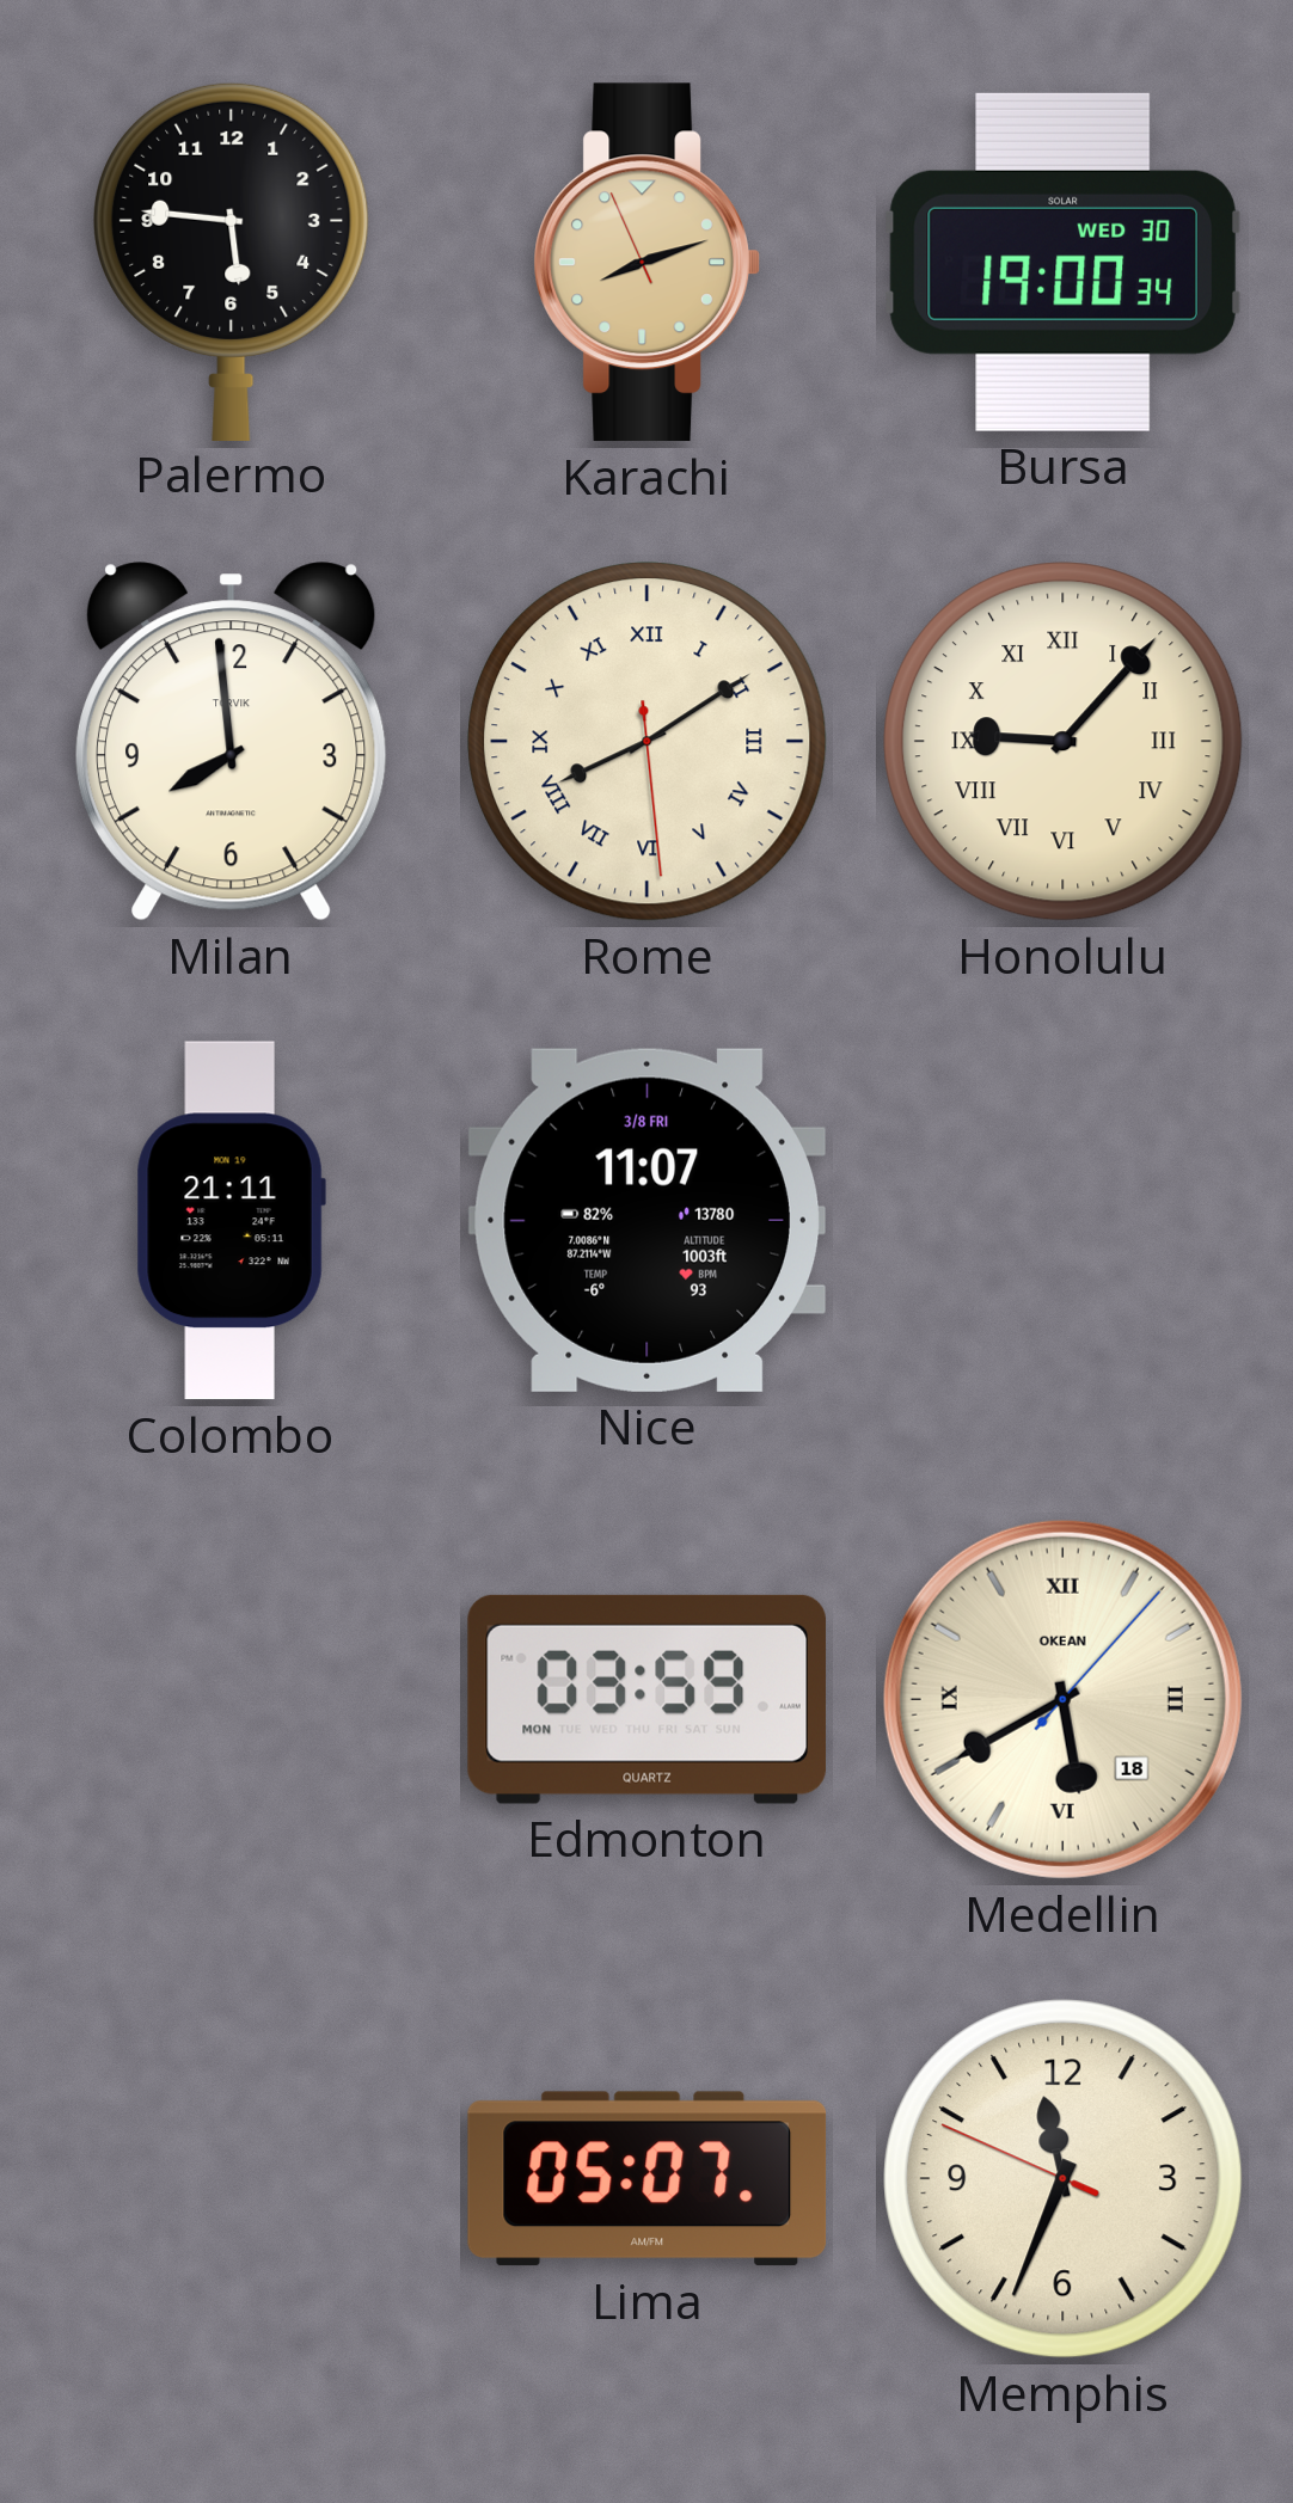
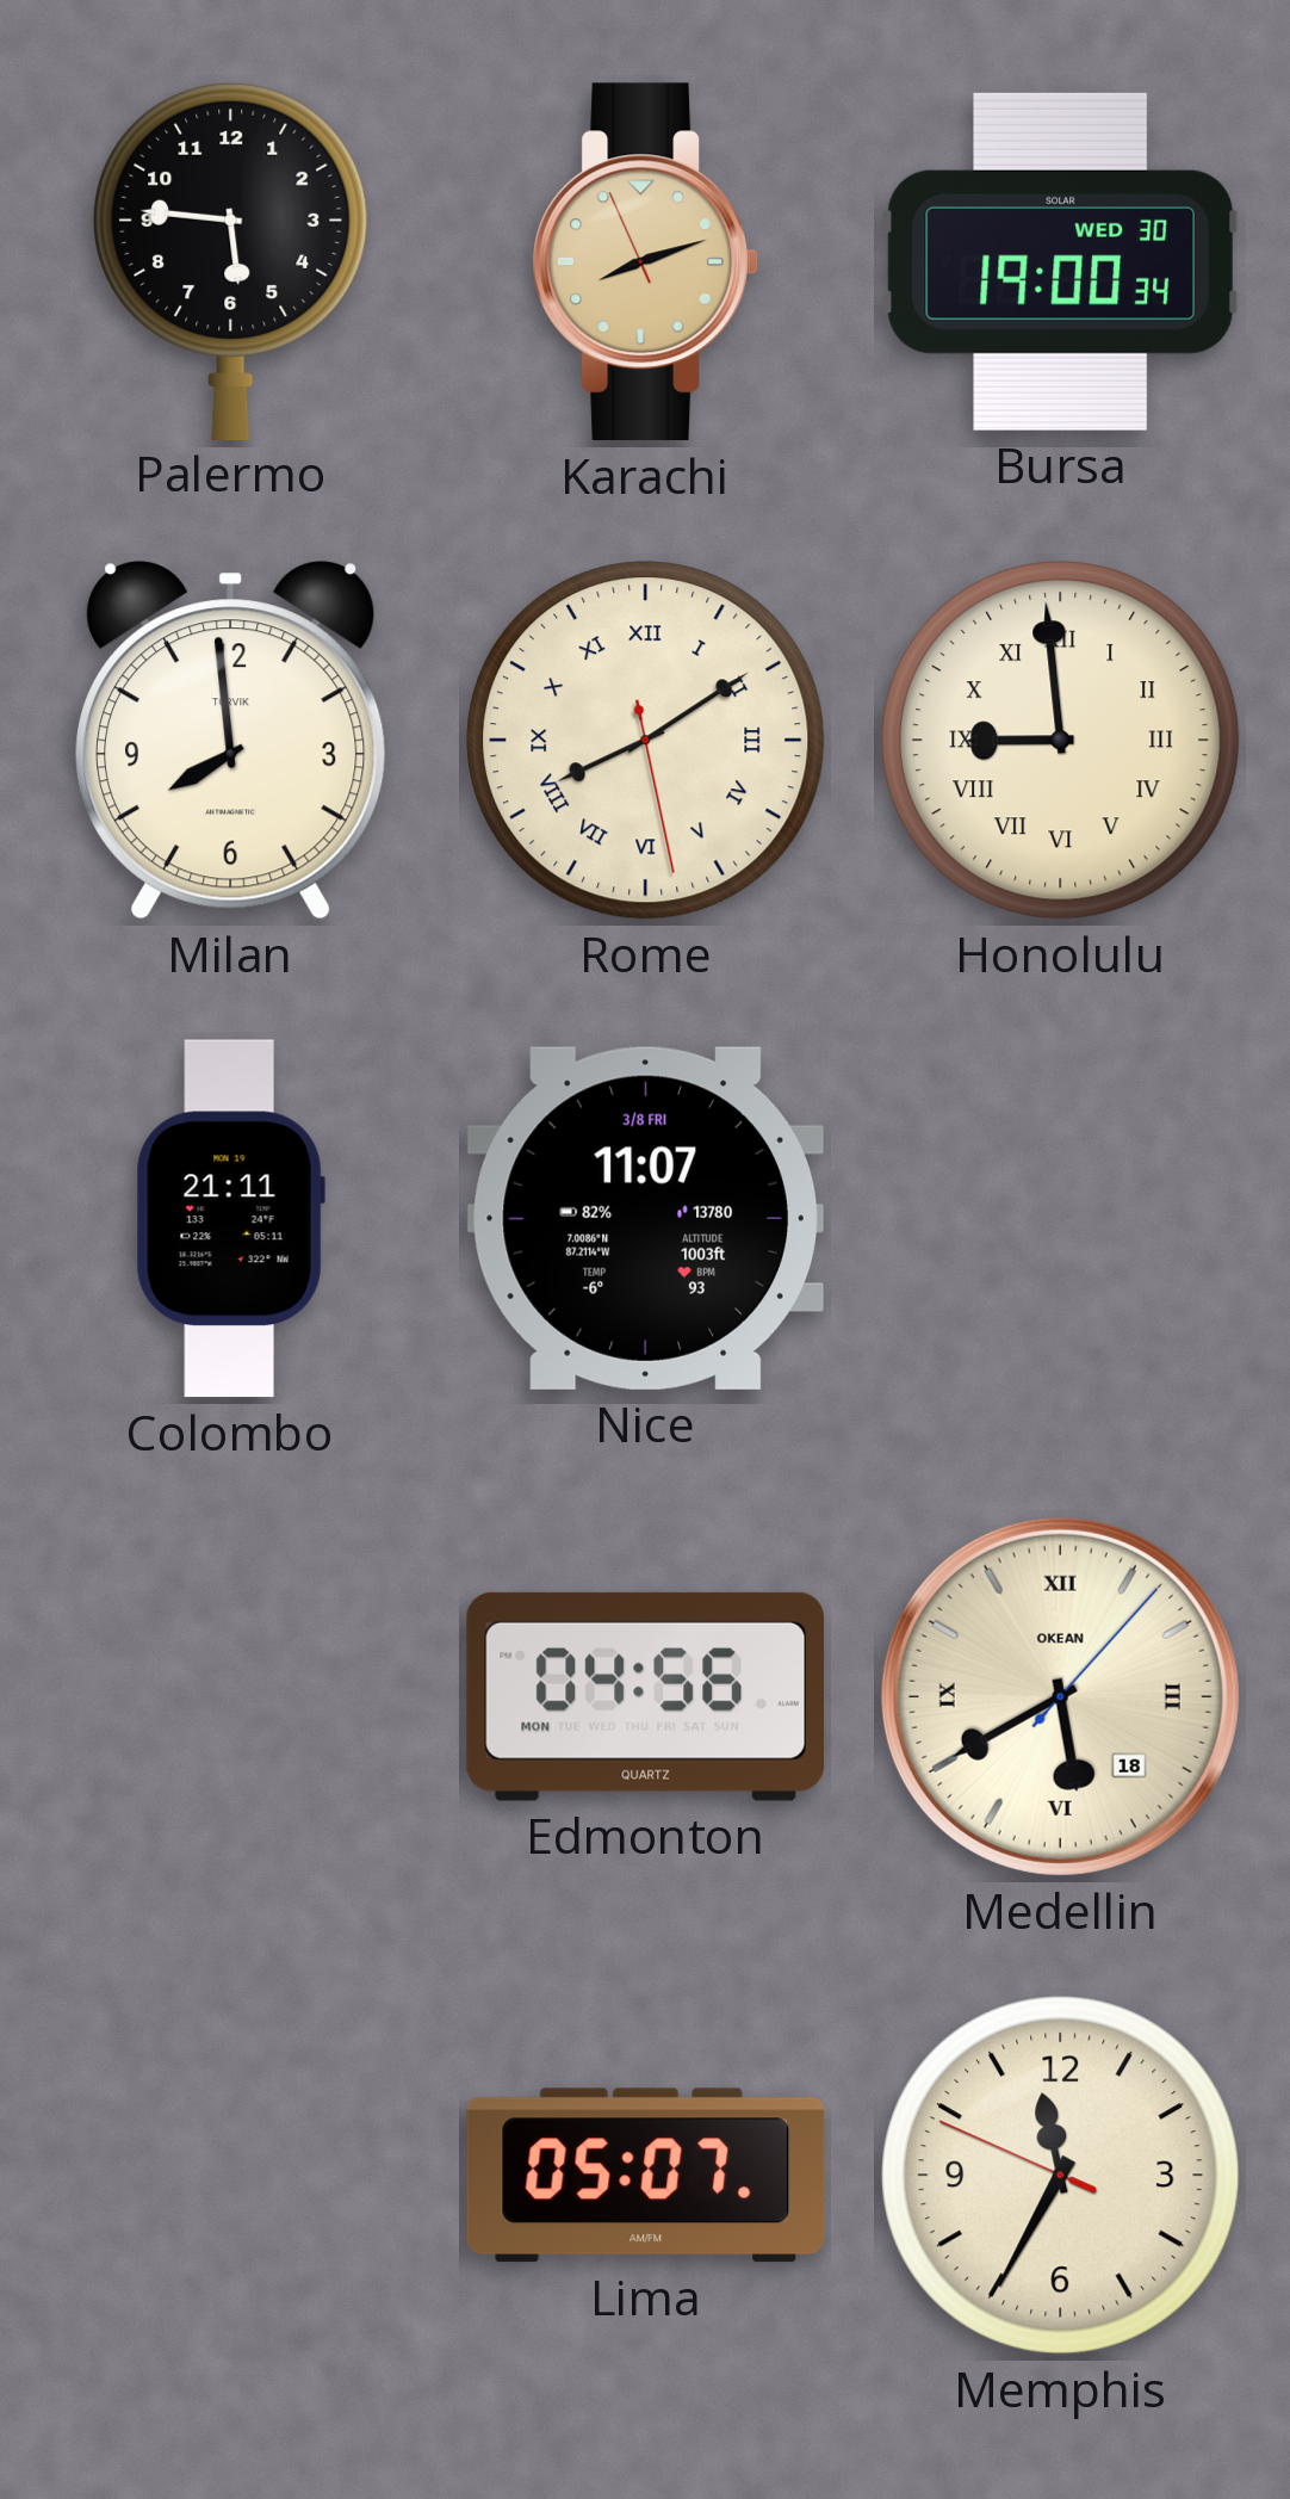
Rome: 8:09:29 -> 8:09:28 (646, 741)
Honolulu: 9:07 -> 8:59 (1061, 741)
Edmonton: 03:59 -> 04:56 (645, 1696)
Memphis: 11:33 -> 11:34 (1061, 2176)
